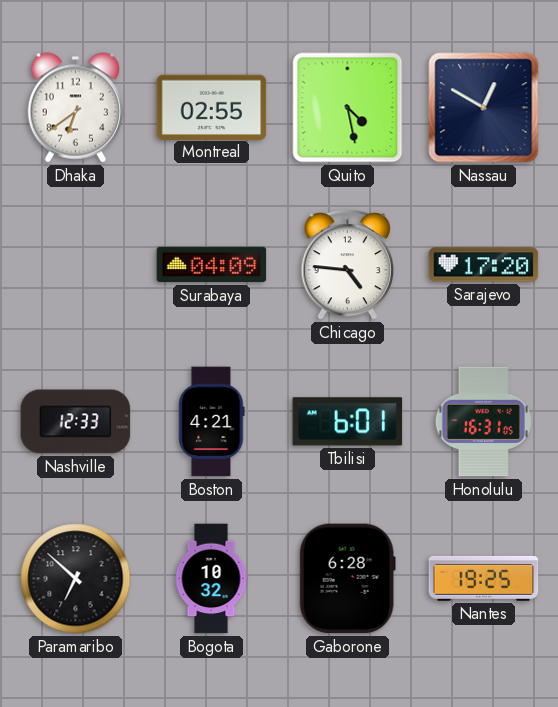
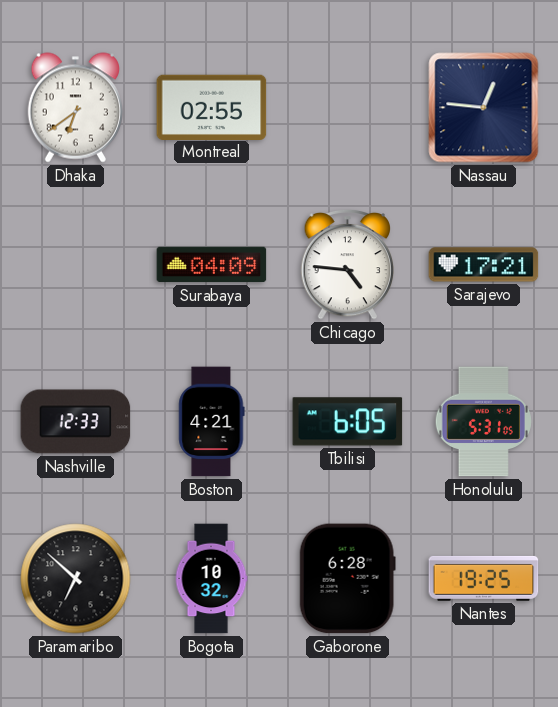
Quito: 4:28 -> none (348, 108)
Nassau: 12:50 -> 12:46 (484, 108)
Sarajevo: 17:20 -> 17:21 (484, 265)
Tbilisi: 6:01 -> 6:05 (348, 422)
Honolulu: 16:31 -> 5:31 (483, 422)
